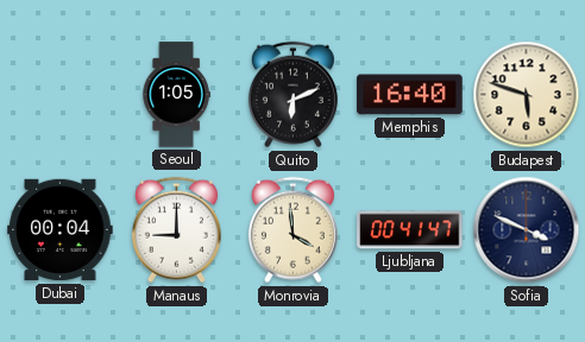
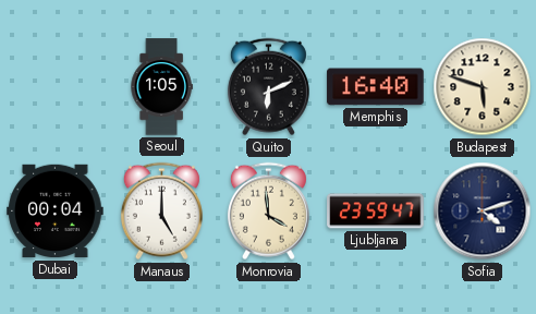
Manaus: 9:00 -> 5:00 (161, 212)
Ljubljana: 00:41 -> 23:59 (376, 212)
Sofia: 3:49 -> 4:12 (483, 212)
